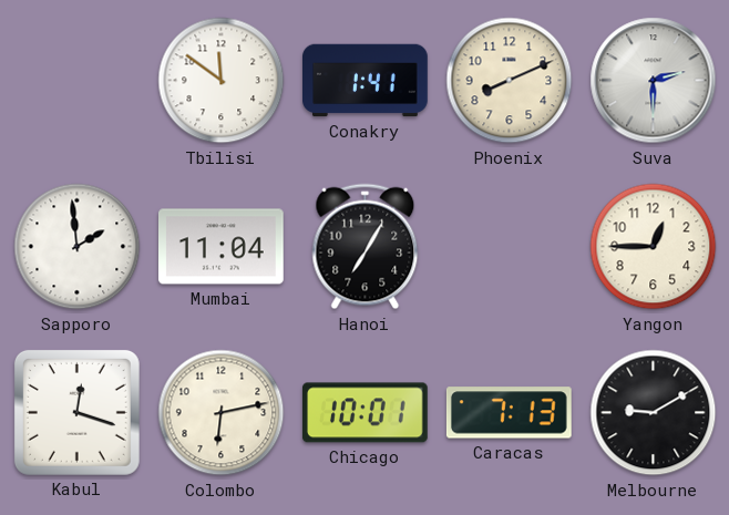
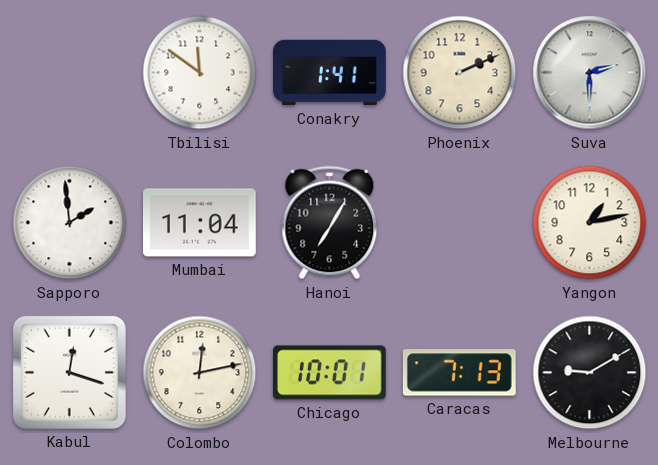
Phoenix: 8:11 -> 2:11 (460, 73)
Yangon: 12:45 -> 1:13 (590, 223)
Colombo: 6:13 -> 12:13 (200, 373)
